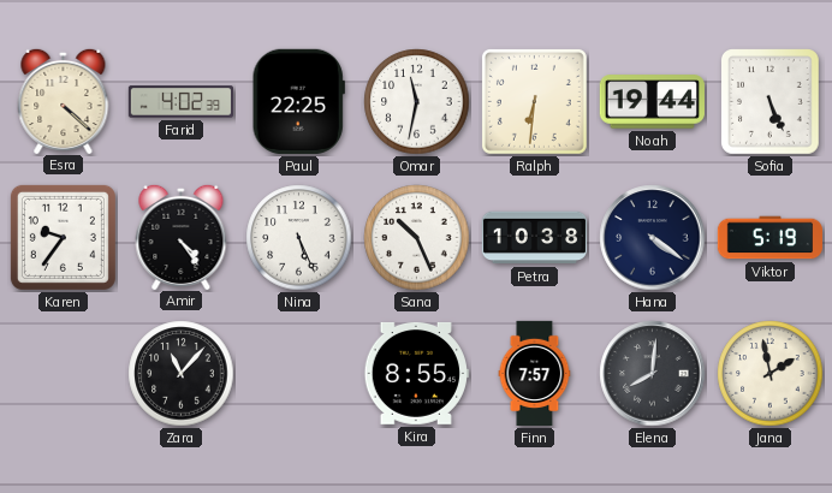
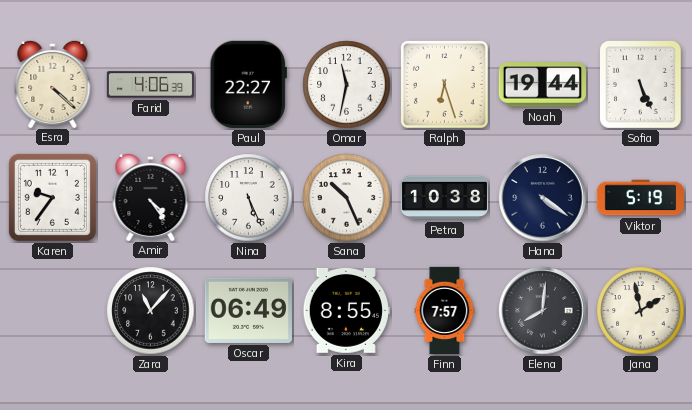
Farid: 4:02 -> 4:06 (150, 85)
Paul: 22:25 -> 22:27 (248, 84)
Ralph: 6:31 -> 6:27 (444, 84)
Oscar: none -> 06:49 (248, 310)
